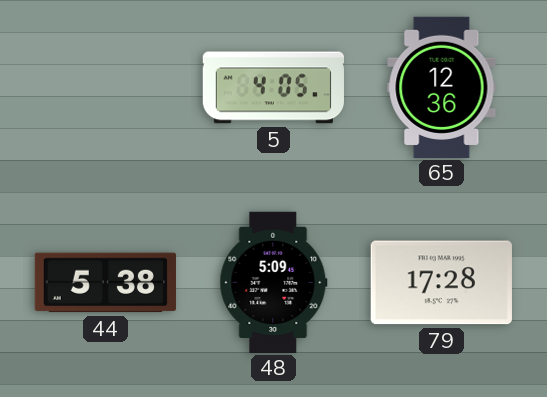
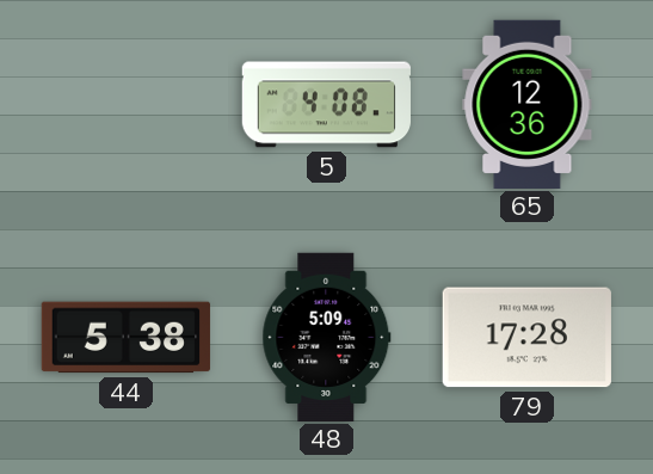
5: 4:05 -> 4:08 (326, 105)
